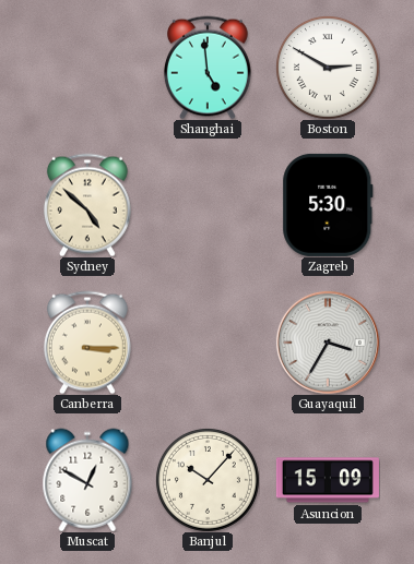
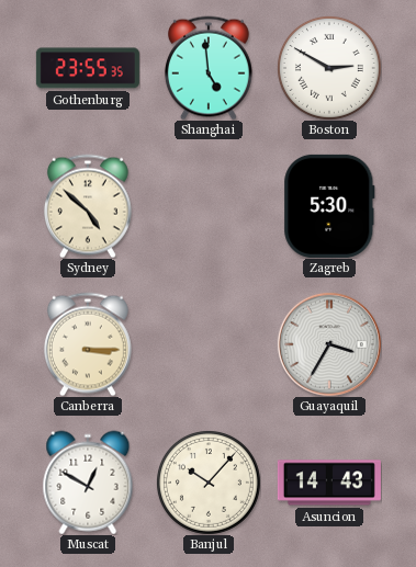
Gothenburg: none -> 23:55 (88, 68)
Asuncion: 15:09 -> 14:43 (329, 483)
